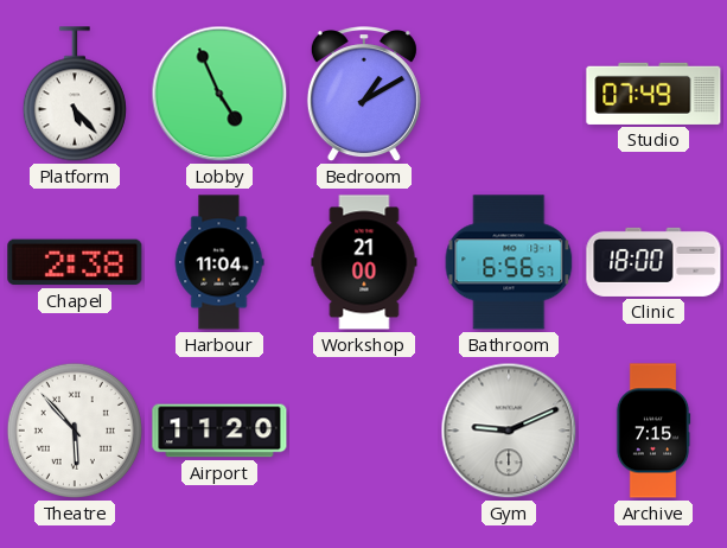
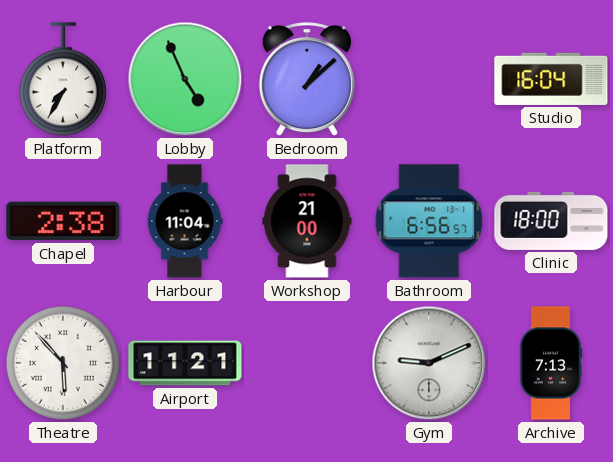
Platform: 5:23 -> 7:35 (63, 79)
Bedroom: 1:10 -> 1:08 (307, 80)
Studio: 07:49 -> 16:04 (551, 79)
Airport: 11:20 -> 11:21 (185, 363)
Archive: 7:15 -> 7:13 (551, 363)
